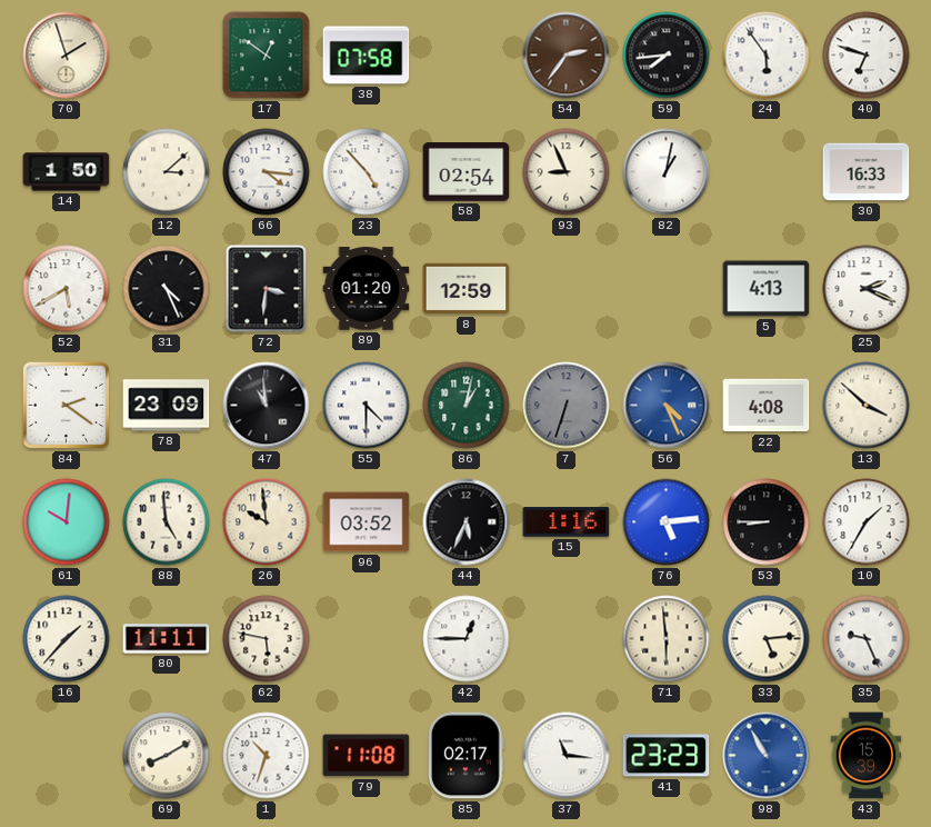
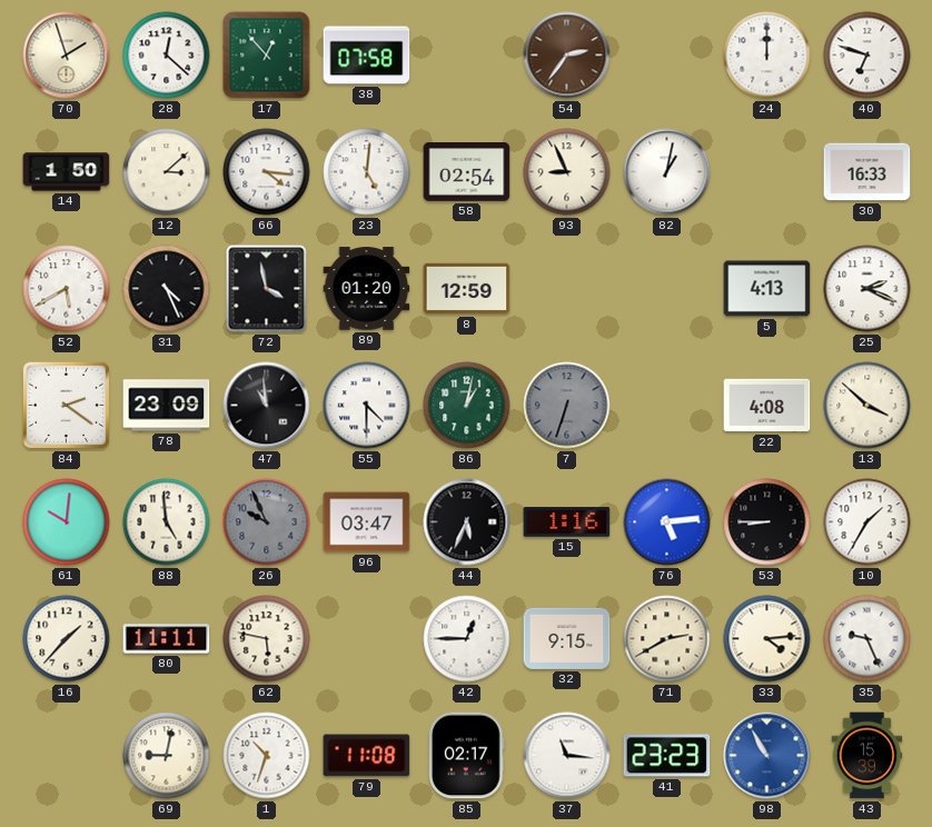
28: none -> 12:22 (167, 56)
17: 12:51 -> 12:53 (267, 56)
59: 7:44 -> none (667, 56)
24: 5:54 -> 12:00 (767, 56)
23: 4:53 -> 5:01 (367, 172)
72: 3:31 -> 3:58 (267, 289)
56: 4:26 -> none (667, 406)
26: 9:59 -> 9:56 (267, 522)
26 dial: cream -> grey (267, 522)
96: 03:52 -> 03:47 (367, 522)
32: none -> 9:15 (567, 638)
71: 5:59 -> 2:40 (667, 639)
33: 5:14 -> 4:14 (767, 639)
69: 8:10 -> 9:02 (167, 756)
